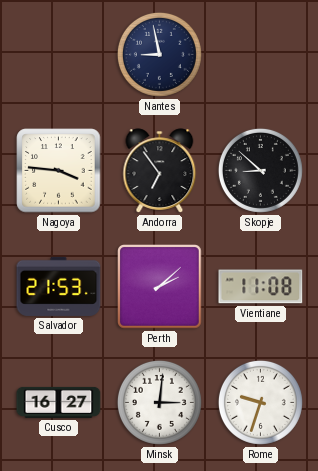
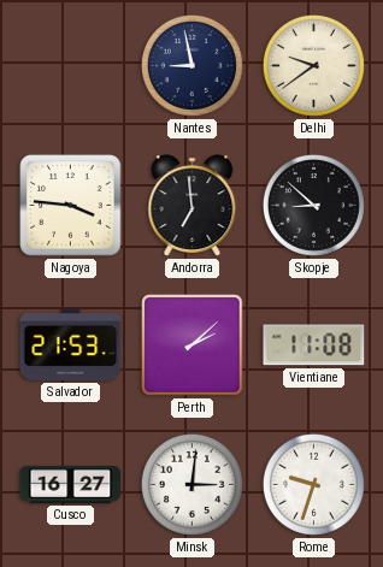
Delhi: none -> 9:39 (313, 65)
Andorra: 6:54 -> 6:59 (193, 206)
